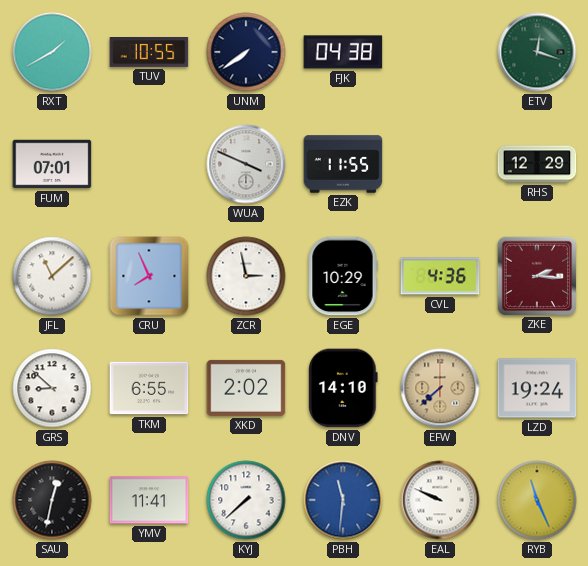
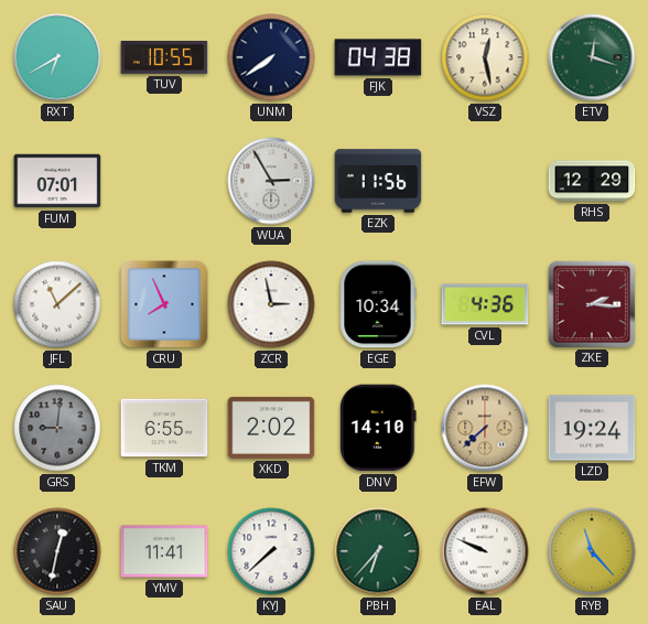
RXT: 1:40 -> 6:40 (57, 57)
VSZ: none -> 12:28 (485, 57)
WUA: 3:49 -> 2:55 (271, 181)
EZK: 11:55 -> 11:56 (378, 181)
EGE: 10:29 -> 10:34 (378, 304)
GRS: 8:52 -> 9:01 (57, 428)
GRS dial: white -> grey (57, 428)
PBH: 11:31 -> 6:37 (378, 551)
PBH dial: blue -> green (378, 551)
RYB: 11:26 -> 11:23 (592, 551)
